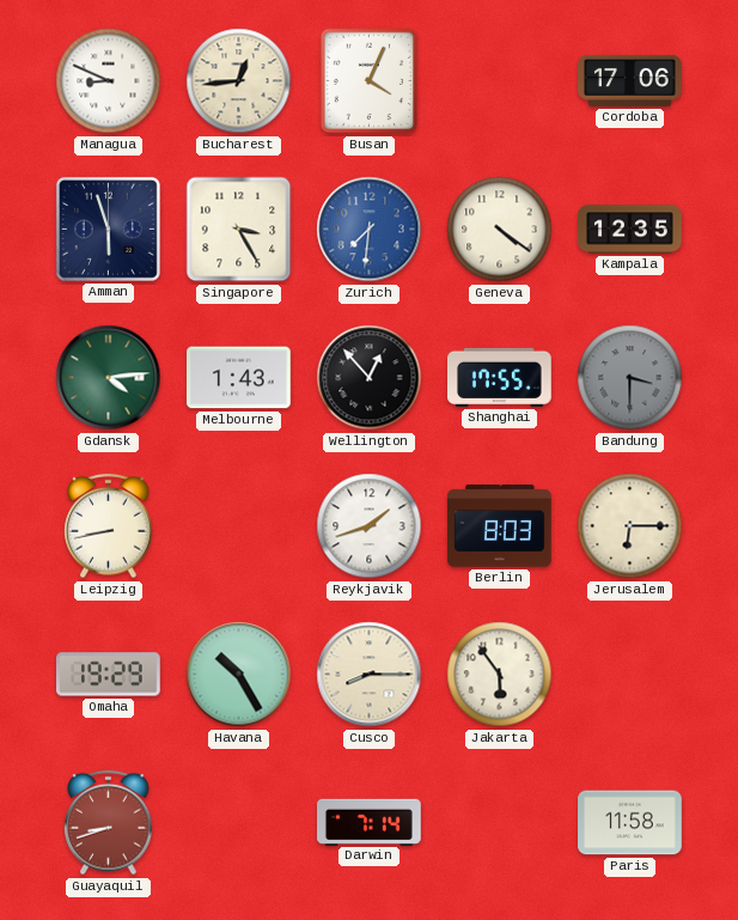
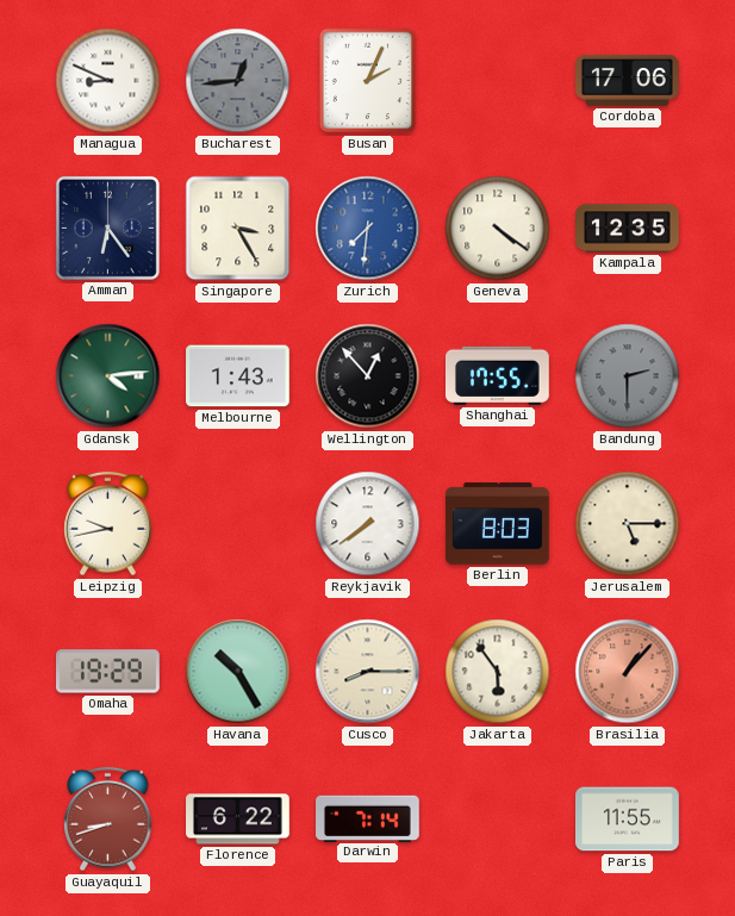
Bucharest dial: cream -> grey (238, 81)
Busan: 4:04 -> 2:04 (368, 81)
Amman: 5:57 -> 6:24 (107, 228)
Bandung: 3:30 -> 2:30 (628, 376)
Leipzig: 8:43 -> 9:43 (108, 524)
Reykjavik: 1:42 -> 7:39 (368, 524)
Jerusalem: 6:15 -> 5:15 (628, 524)
Brasilia: none -> 1:07 (628, 672)
Florence: none -> 6:22 (238, 820)
Paris: 11:58 -> 11:55 (628, 820)
